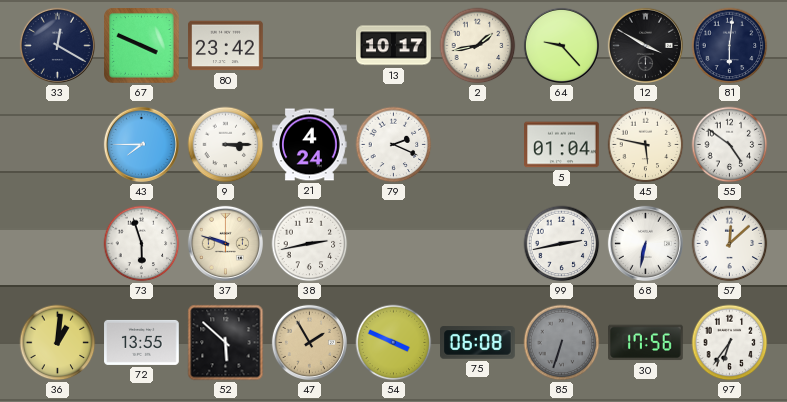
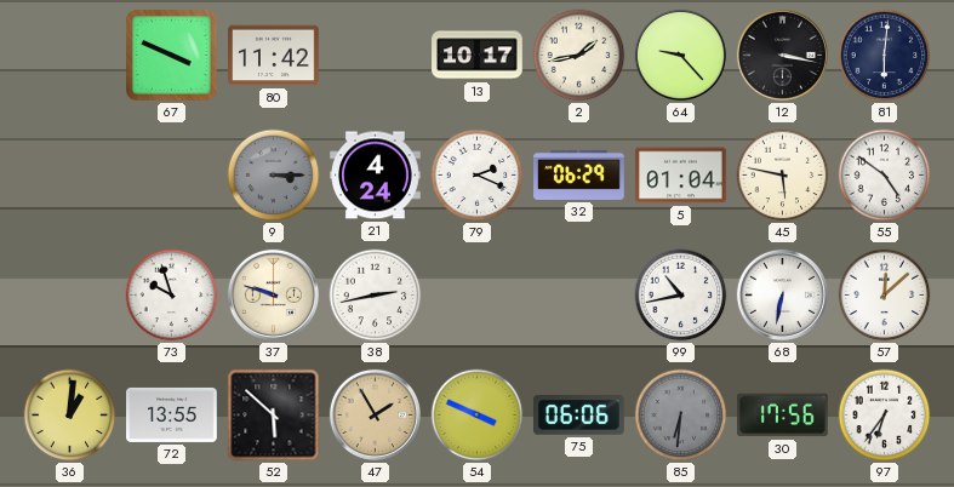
33: 12:20 -> none (57, 45)
80: 23:42 -> 11:42 (274, 56)
12: 3:50 -> 3:17 (782, 55)
43: 7:45 -> none (141, 144)
9 dial: white -> grey (274, 176)
32: none -> 06:29 (579, 174)
73: 5:57 -> 9:57 (172, 296)
99: 2:43 -> 10:43 (681, 296)
75: 06:08 -> 06:06 (579, 416)
85: 6:33 -> 6:31 (681, 416)
